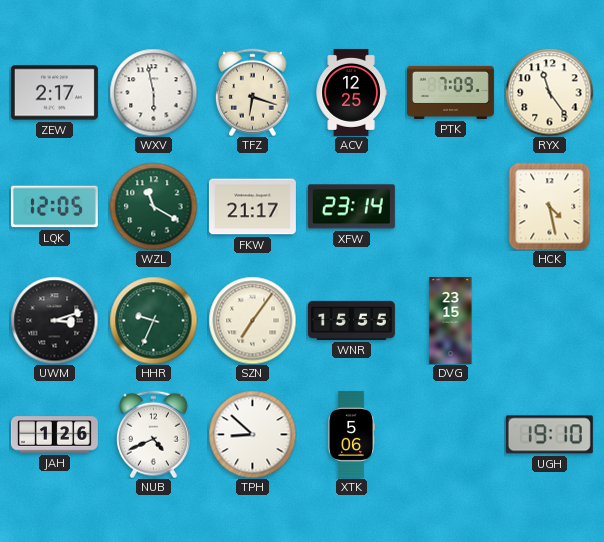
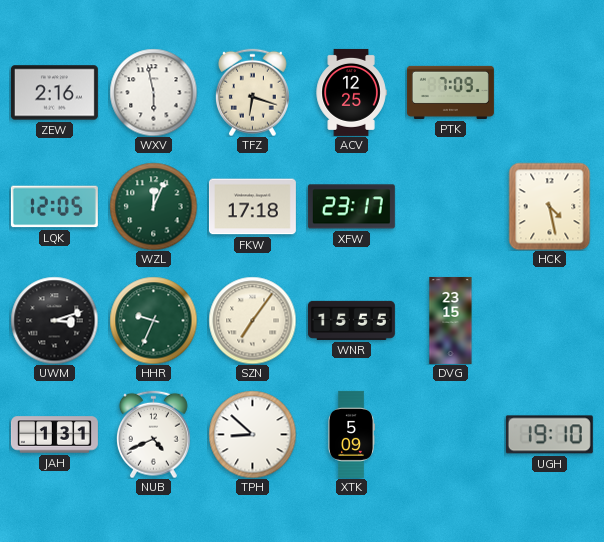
ZEW: 2:17 -> 2:16 (54, 93)
RYX: 11:24 -> none (549, 92)
WZL: 11:20 -> 12:04 (153, 206)
FKW: 21:17 -> 17:18 (252, 207)
XFW: 23:14 -> 23:17 (351, 207)
JAH: 1:26 -> 1:31 (54, 435)
XTK: 5:06 -> 5:09 (351, 434)
